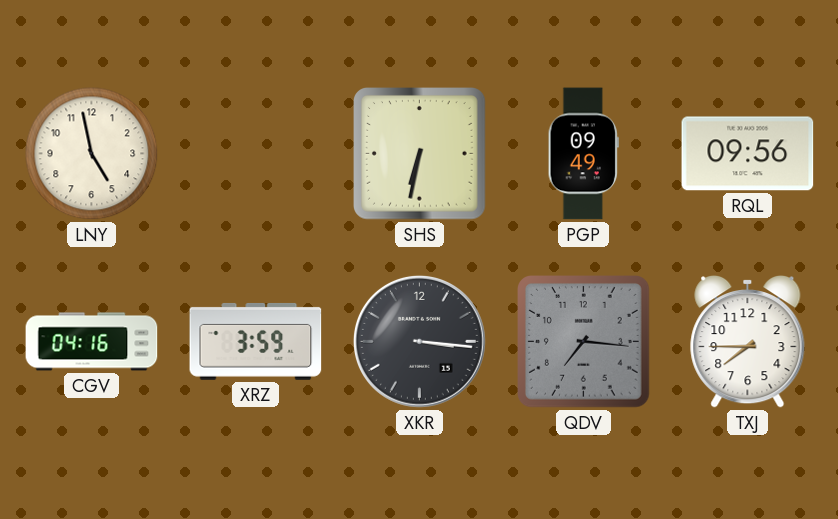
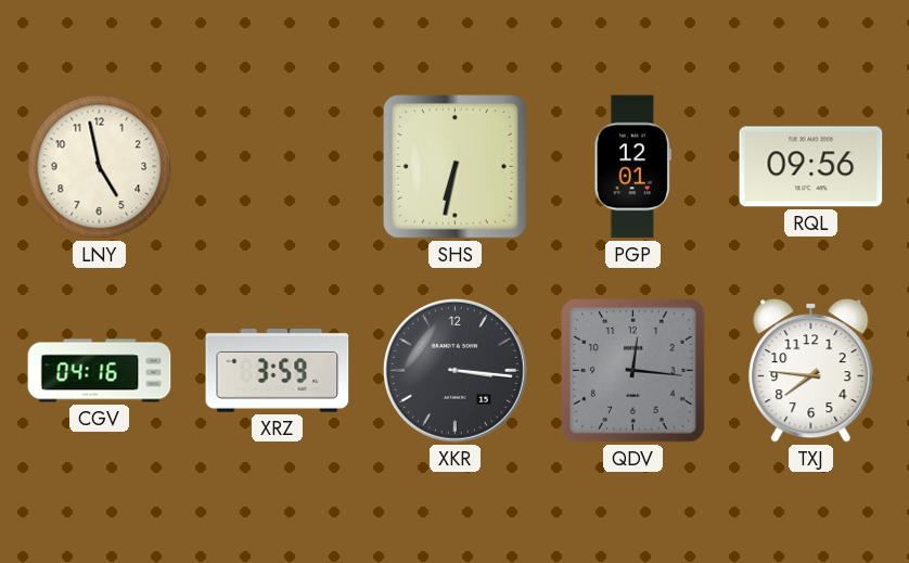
PGP: 09:49 -> 12:01 (632, 167)
QDV: 7:16 -> 12:16 (633, 371)
TXJ: 7:45 -> 7:46 (811, 371)
